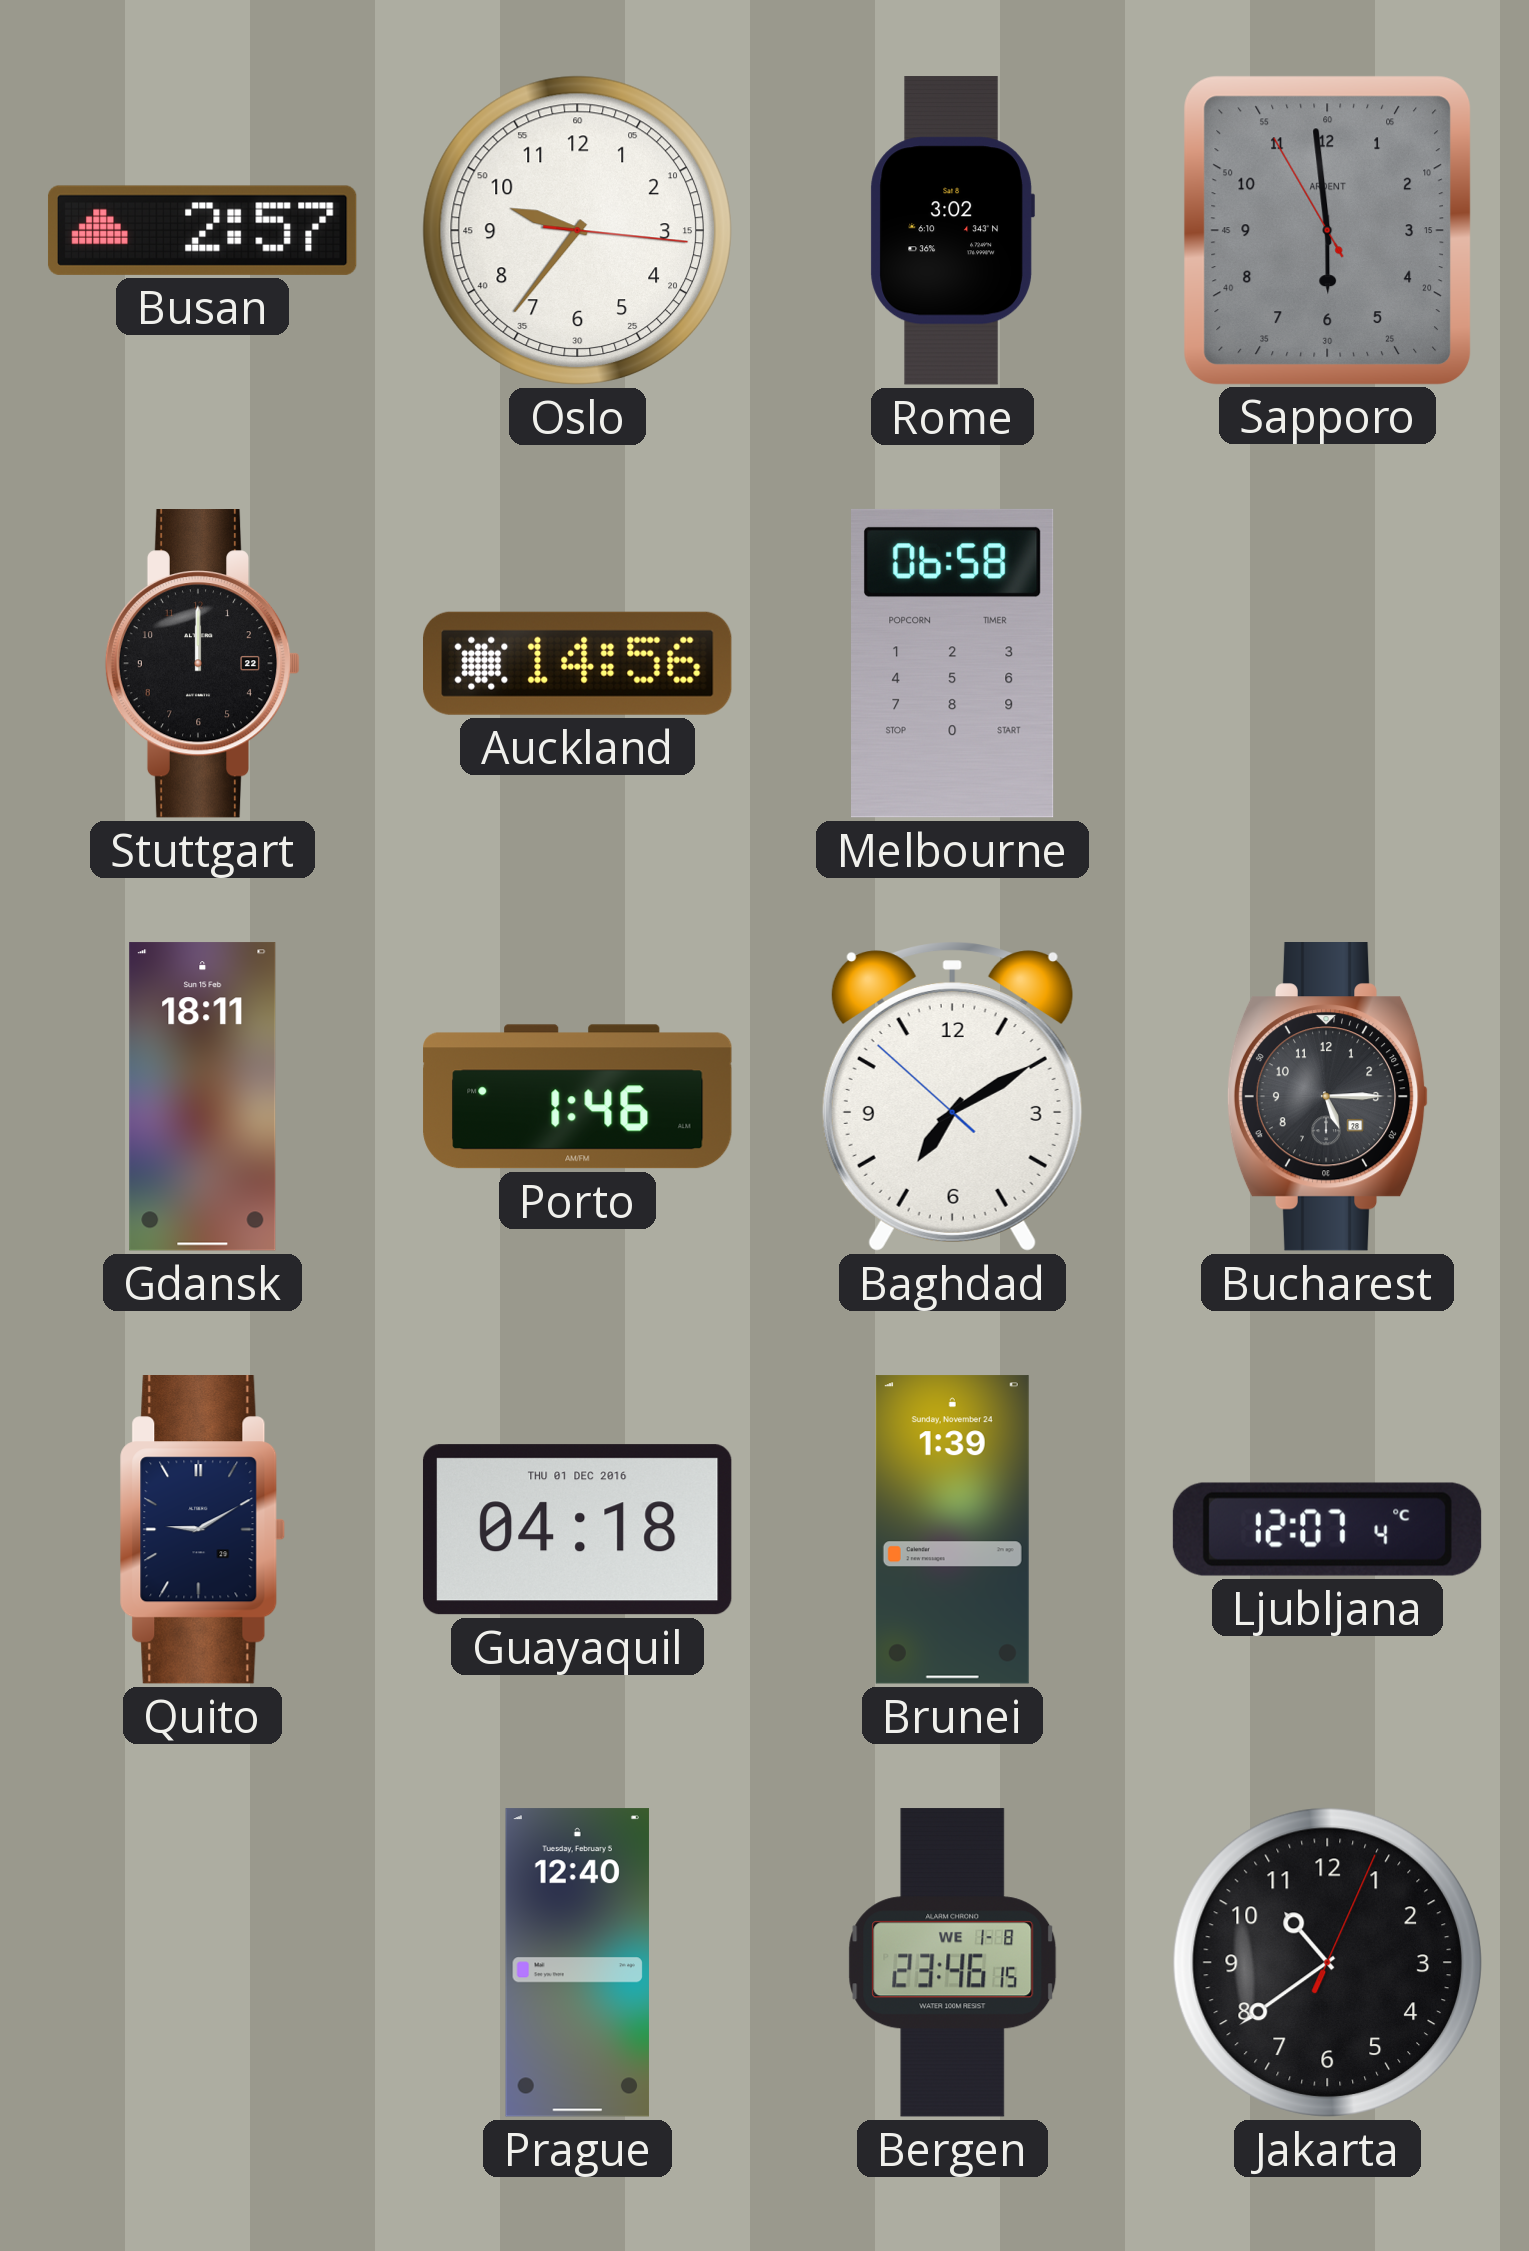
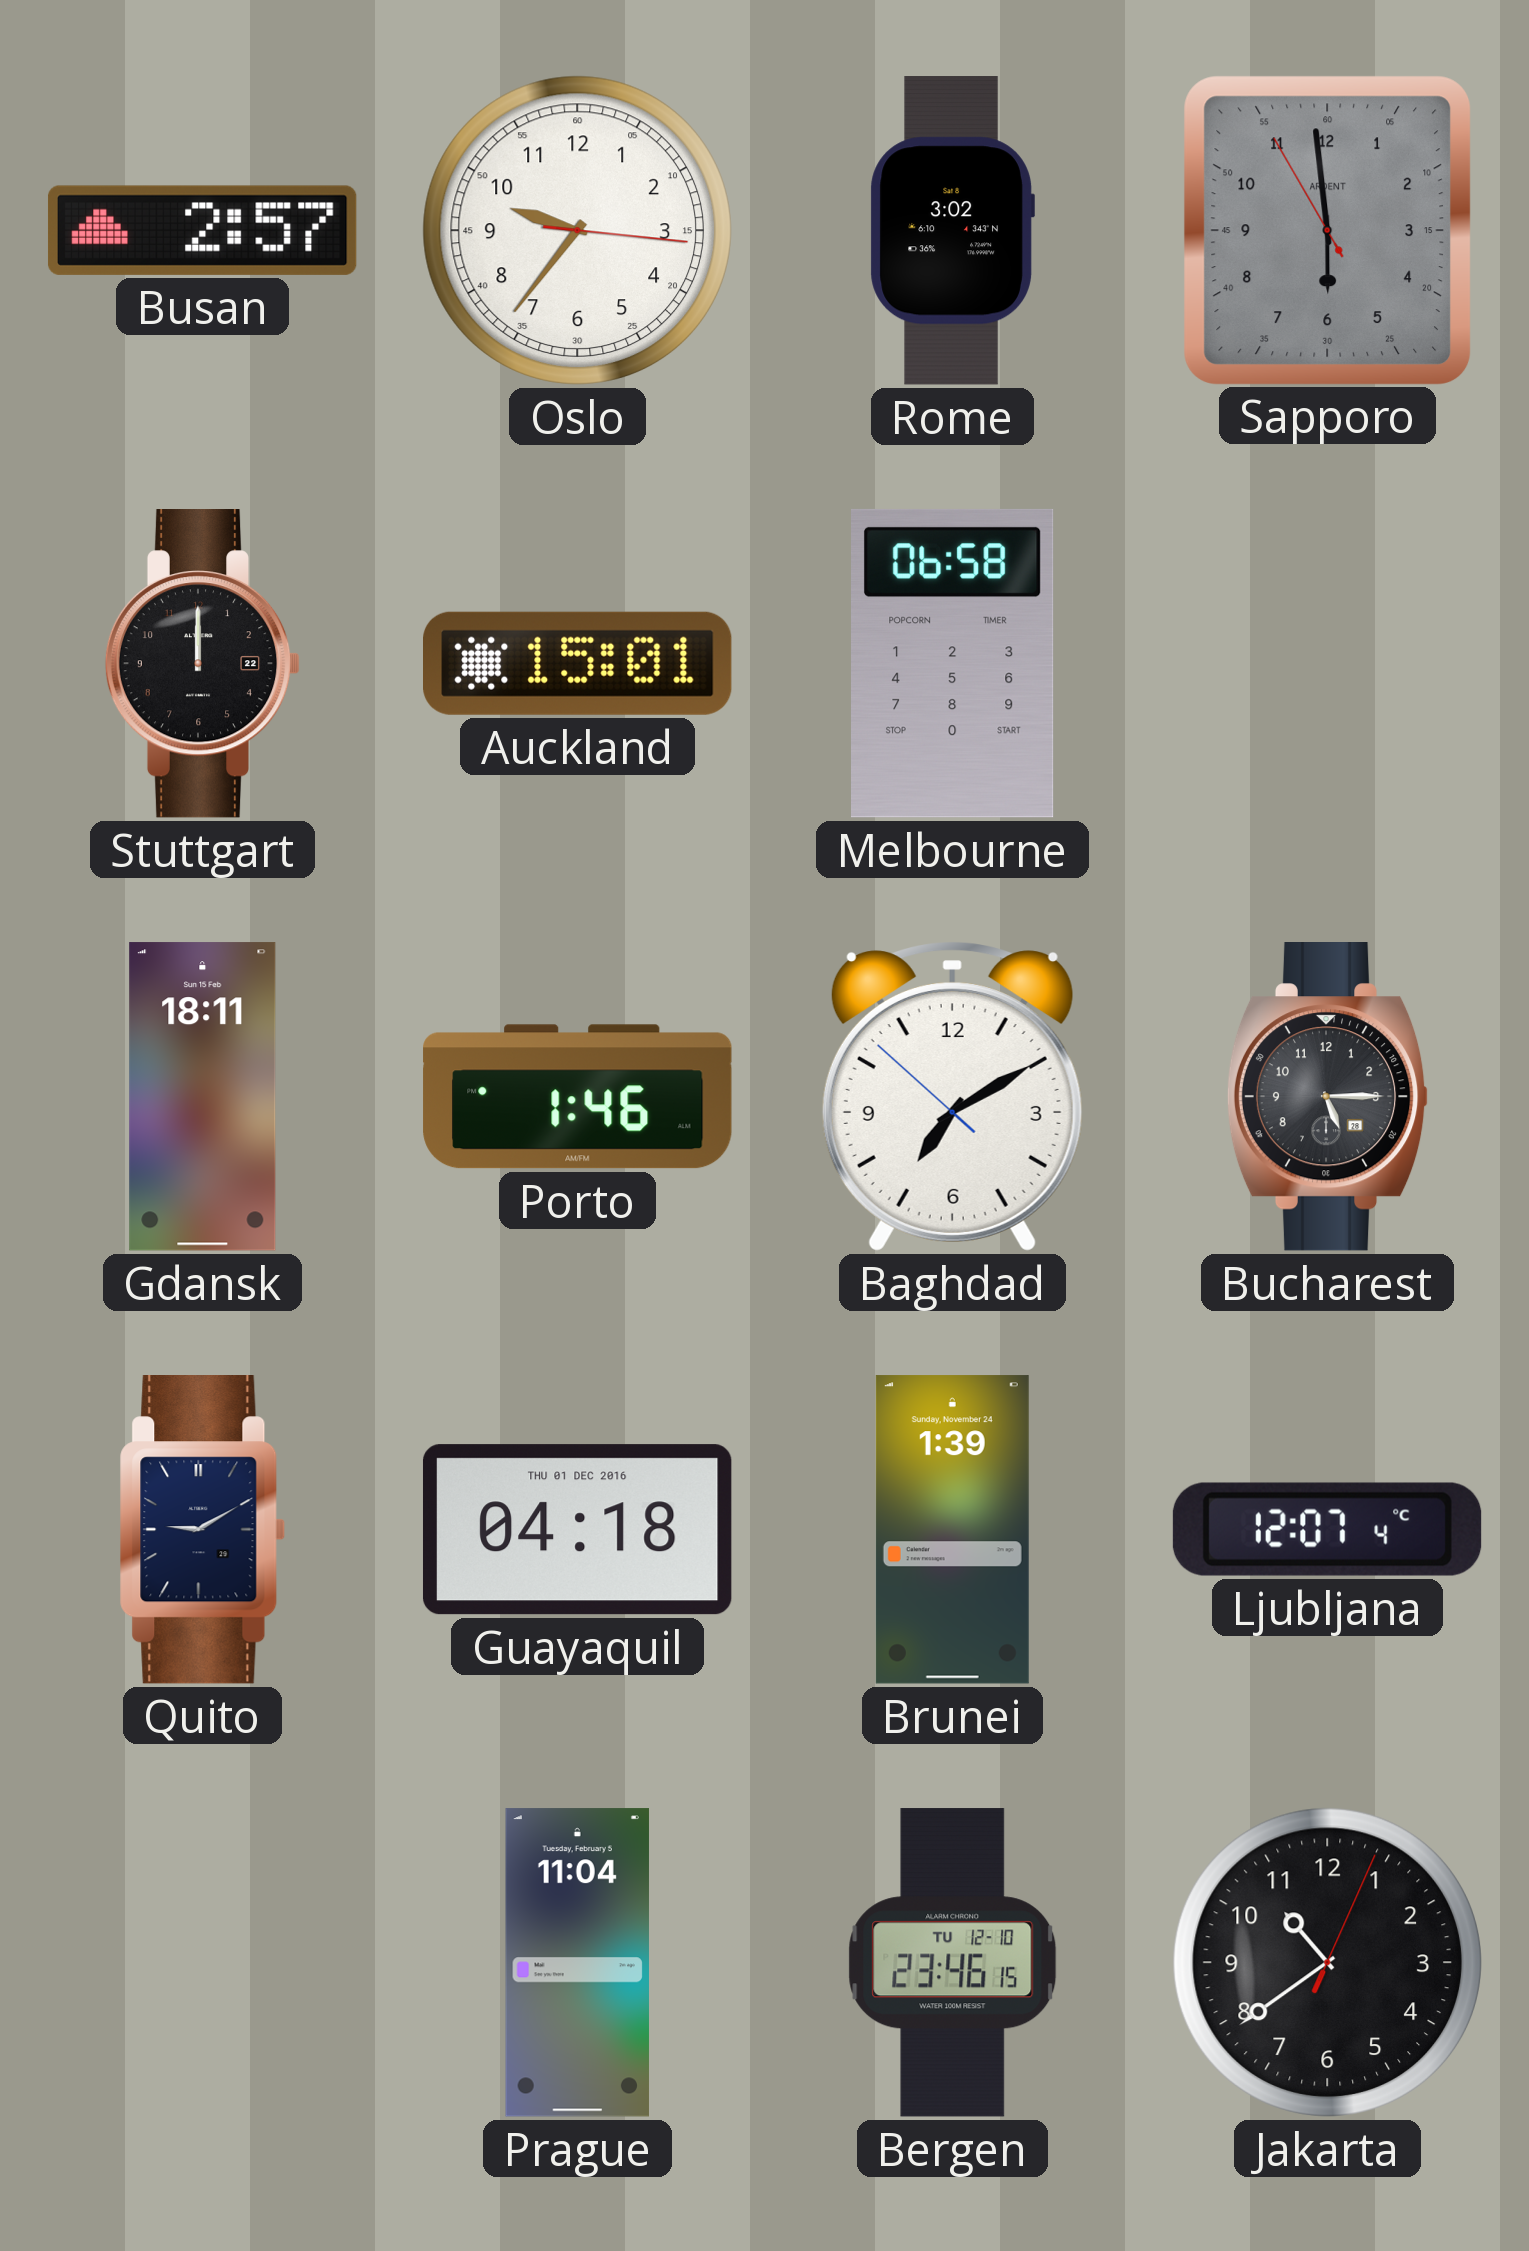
Auckland: 14:56 -> 15:01 (578, 663)
Prague: 12:40 -> 11:04 (577, 1963)
Bergen date: WE 1-8 -> TU 12-10 (953, 1963)
